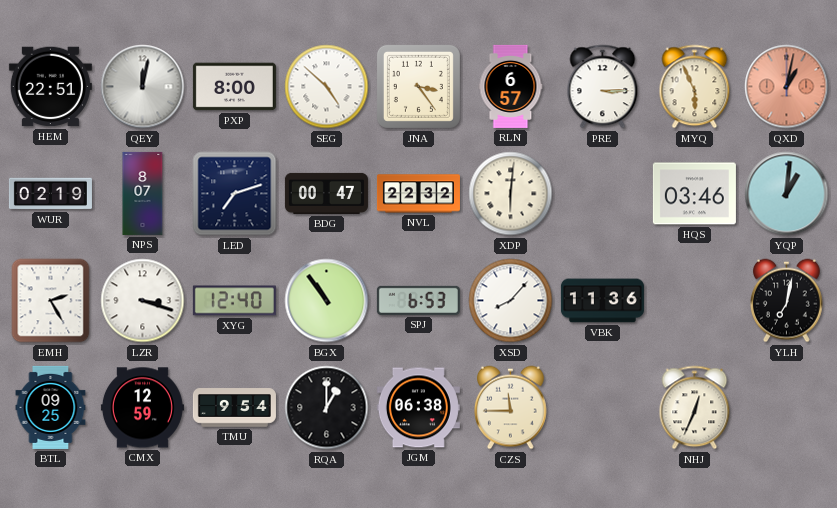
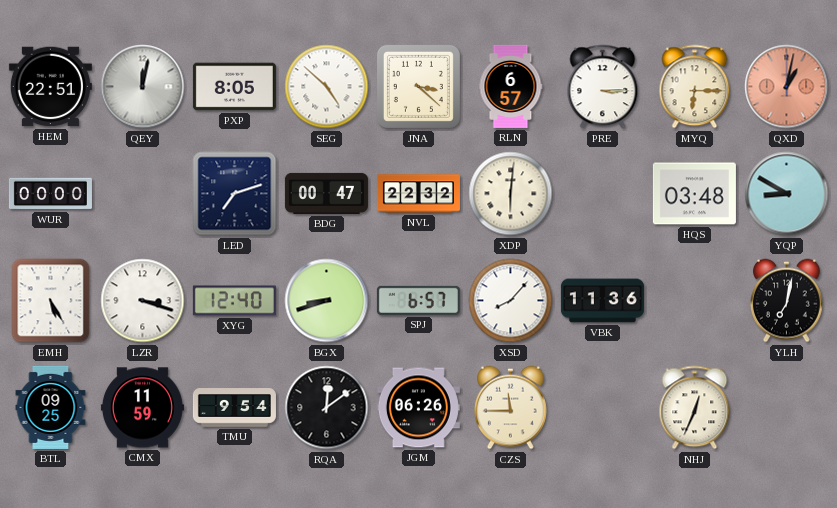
PXP: 8:00 -> 8:05 (234, 87)
JNA: 3:24 -> 3:22 (418, 86)
MYQ: 5:56 -> 6:15 (695, 87)
WUR: 02:19 -> 00:00 (50, 194)
NPS: 8:07 -> none (143, 193)
HQS: 03:46 -> 03:48 (694, 194)
YQP: 1:01 -> 8:50 (787, 194)
EMH: 2:25 -> 5:25 (51, 301)
BGX: 10:54 -> 8:42 (327, 301)
SPJ: 6:53 -> 6:57 (418, 300)
CMX: 12:59 -> 11:59 (142, 408)
RQA: 1:00 -> 12:09 (327, 408)
JGM: 06:38 -> 06:26 (418, 408)
